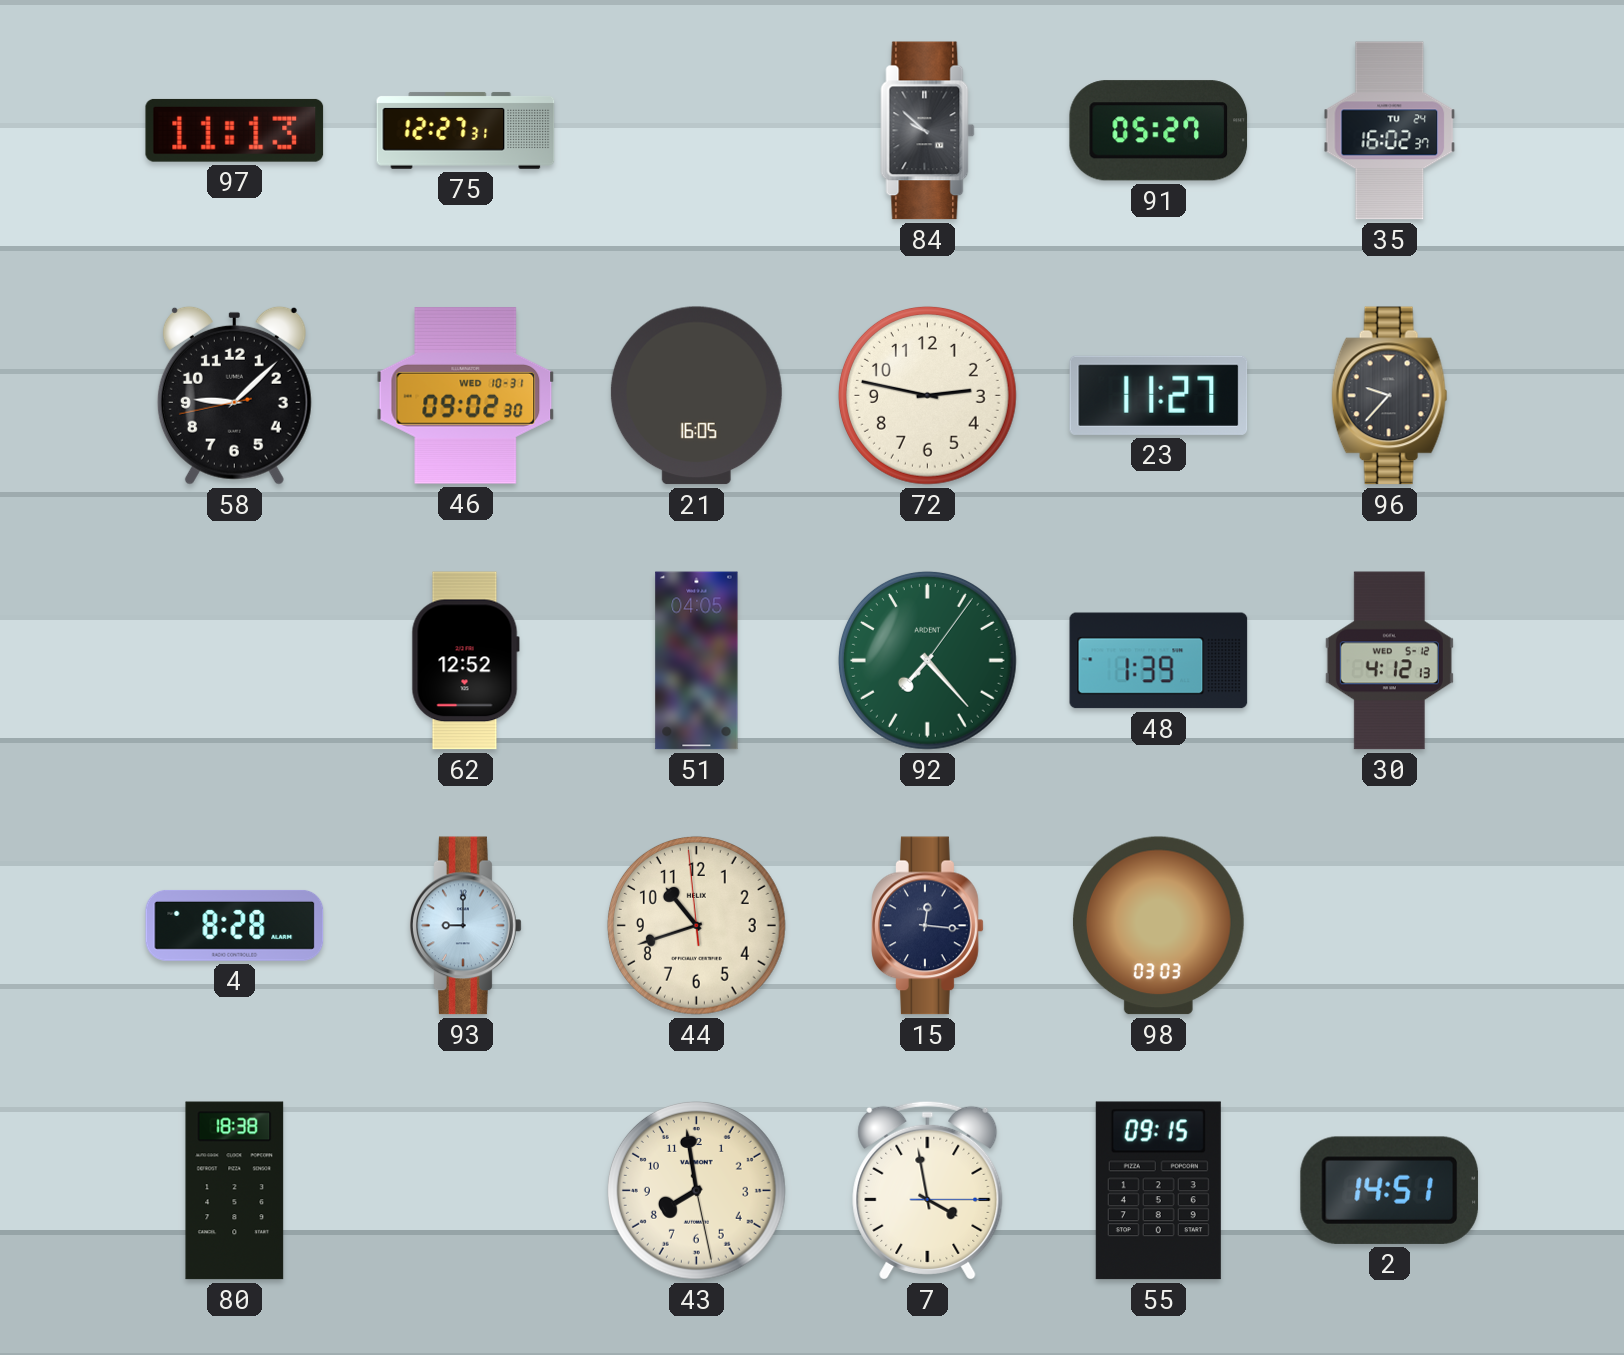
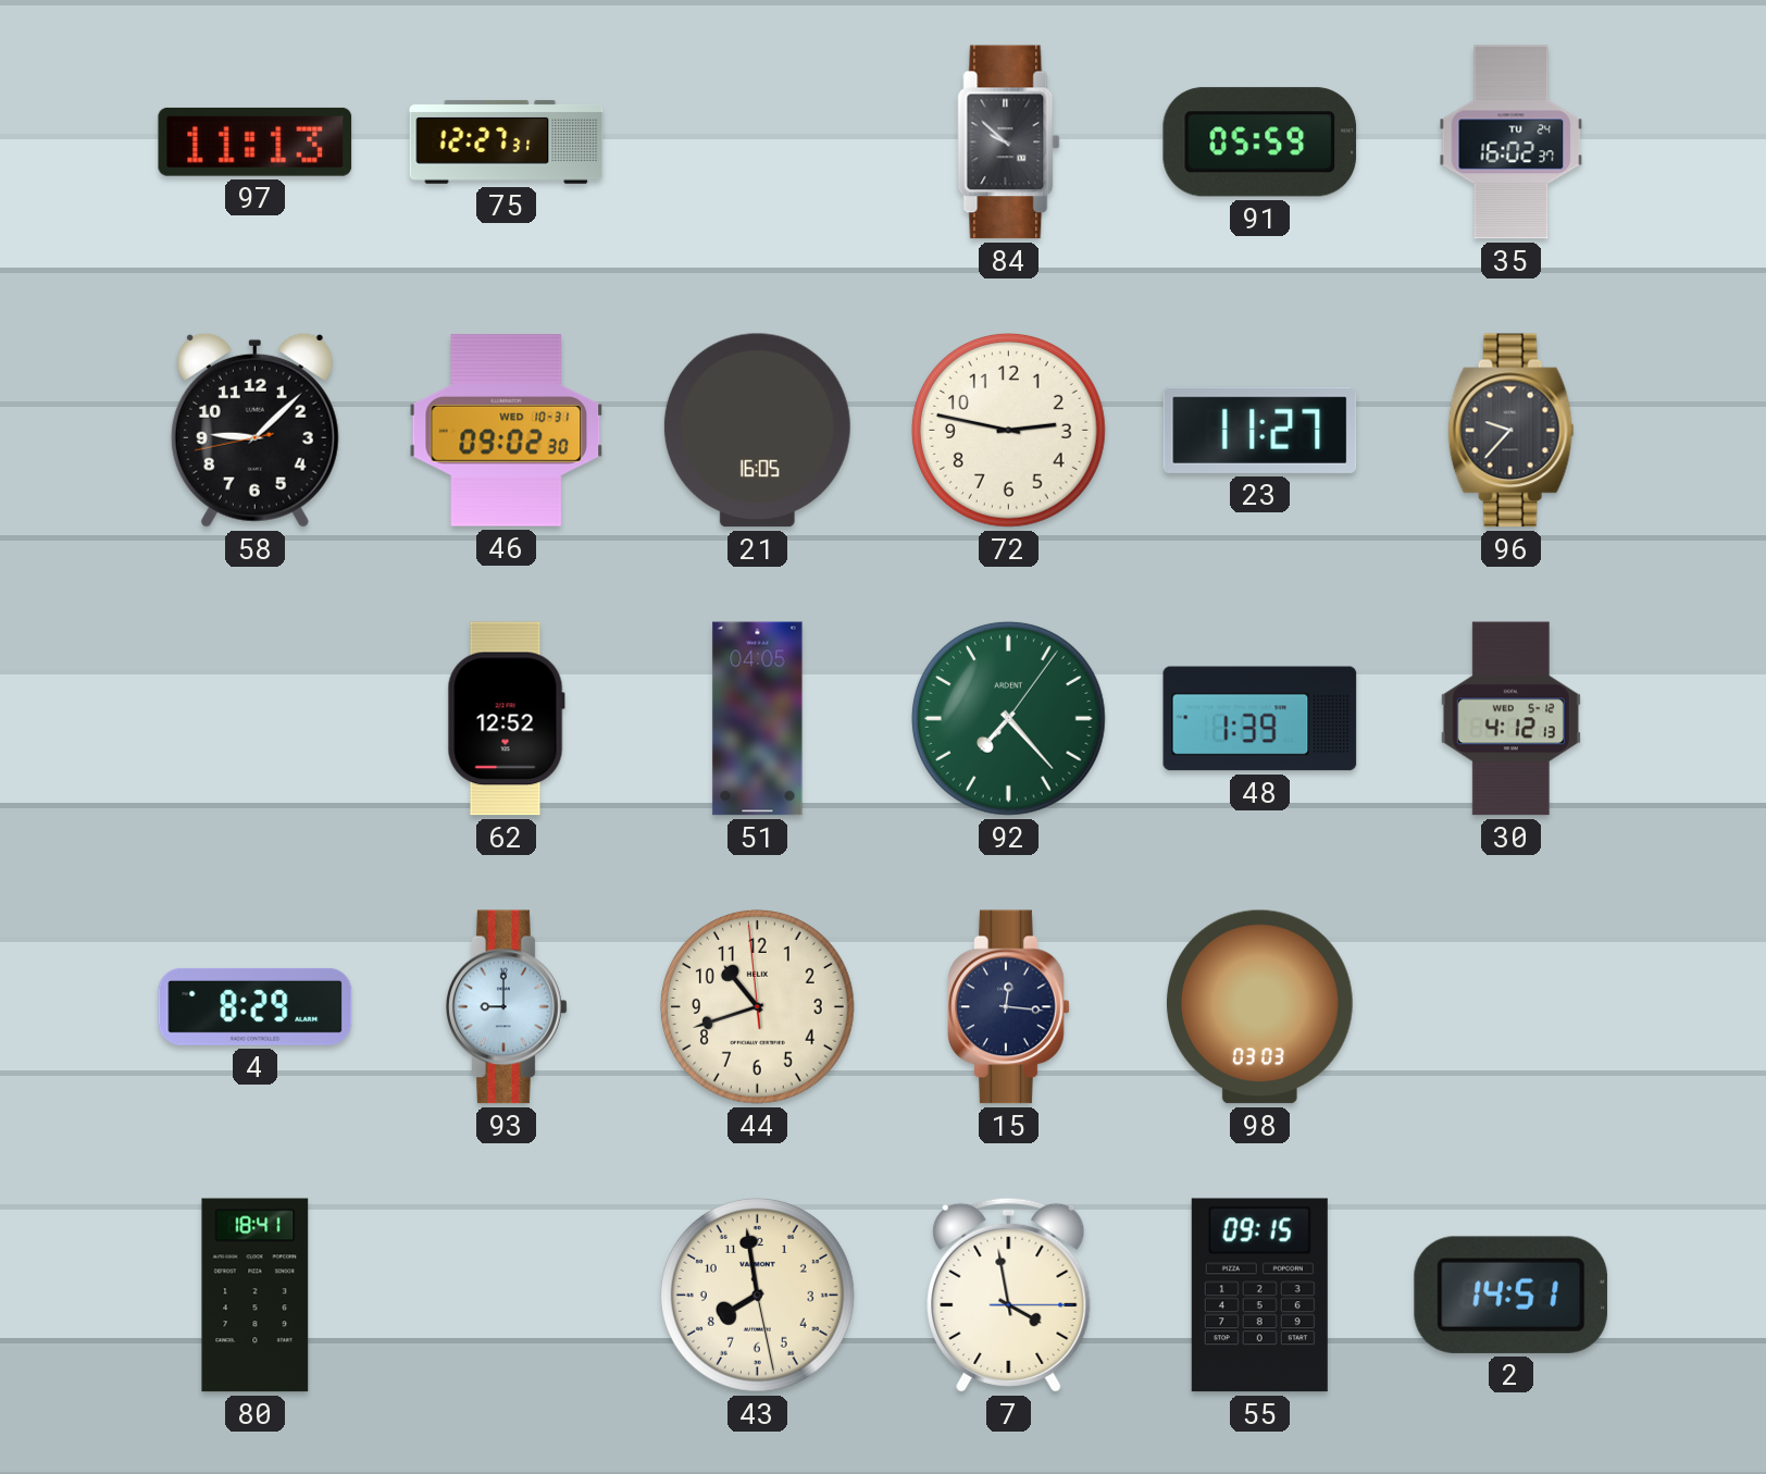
91: 05:27 -> 05:59 (1260, 143)
4: 8:28 -> 8:29 (256, 1006)
80: 18:38 -> 18:41 (256, 1296)
